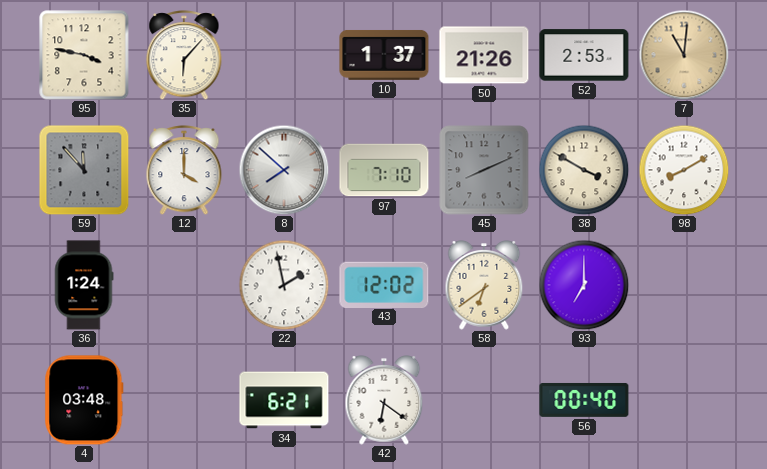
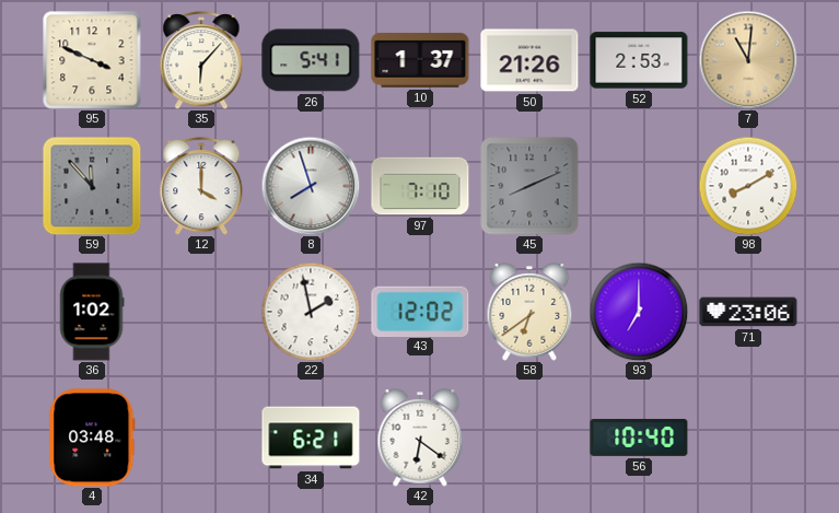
95: 3:47 -> 3:49 (92, 60)
26: none -> 5:41 (311, 60)
8: 7:52 -> 7:57 (311, 186)
38: 3:50 -> none (584, 170)
36: 1:24 -> 1:02 (92, 312)
71: none -> 23:06 (748, 312)
56: 00:40 -> 10:40 (639, 438)
